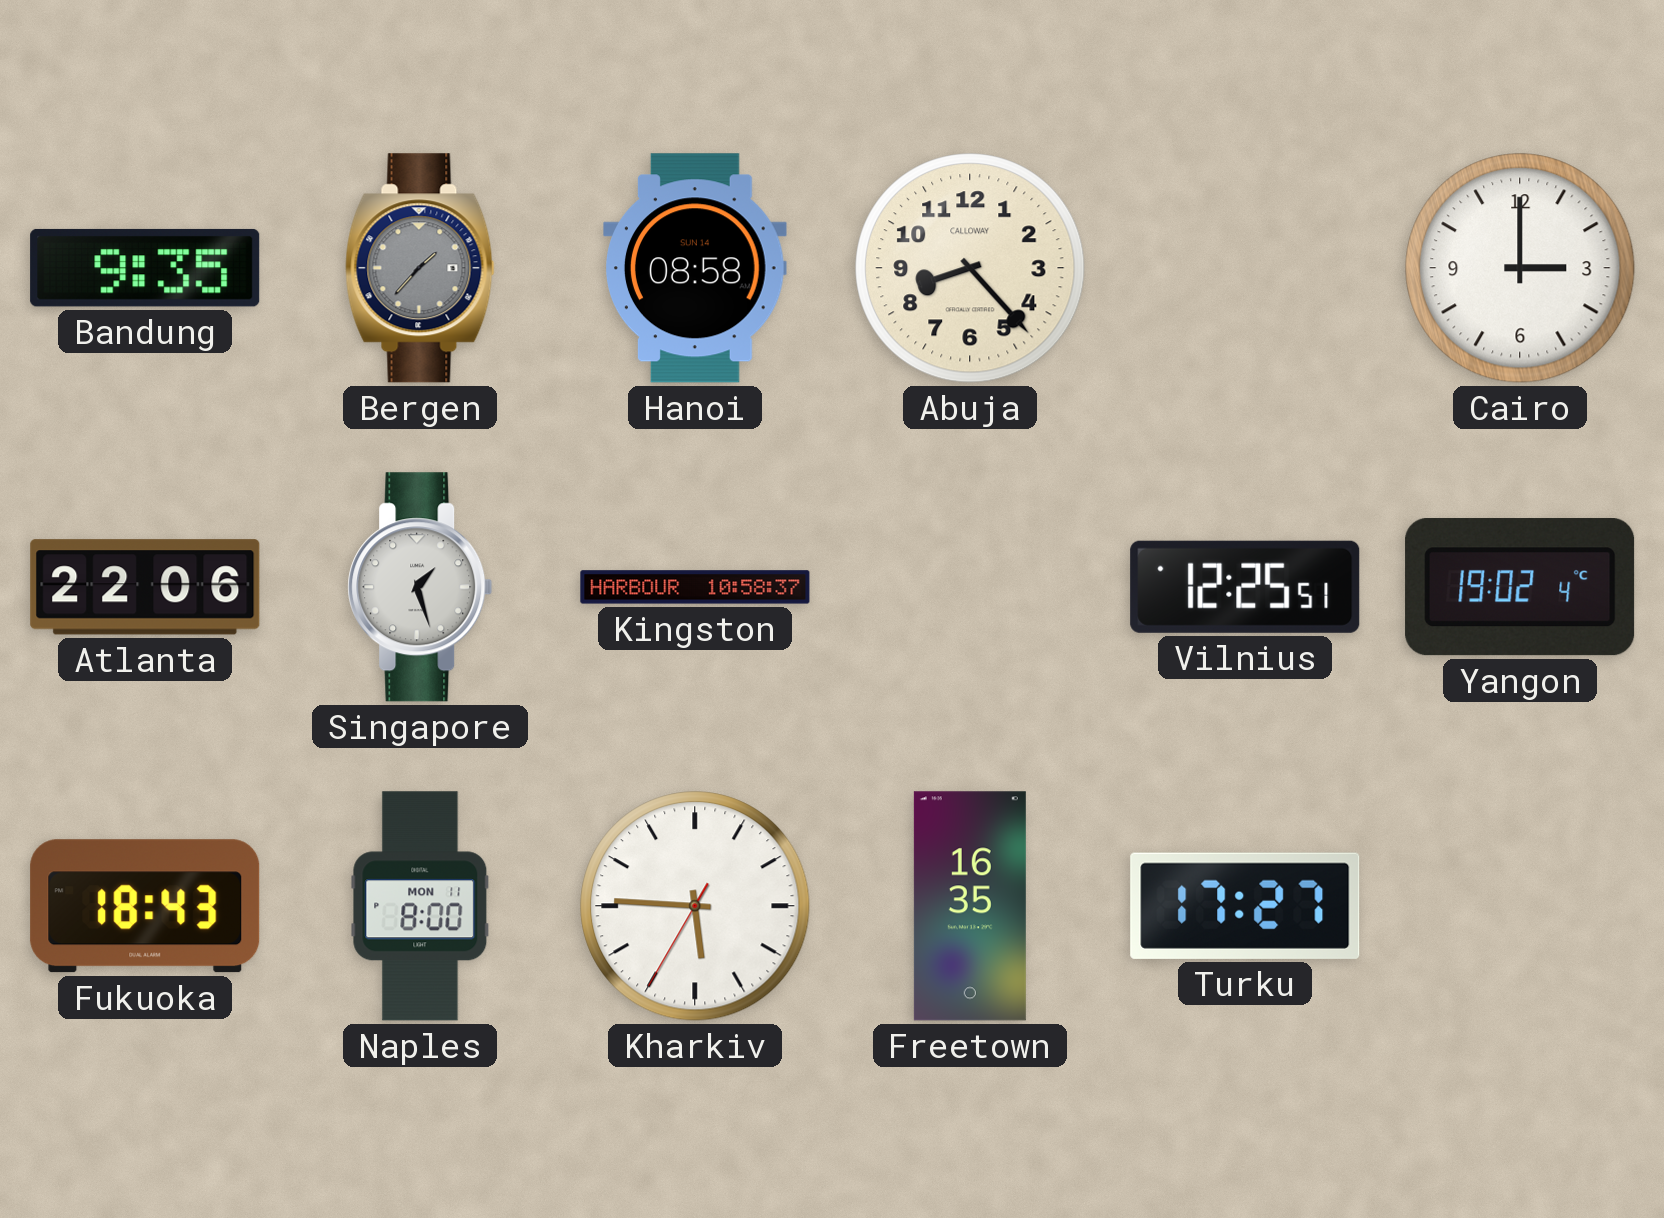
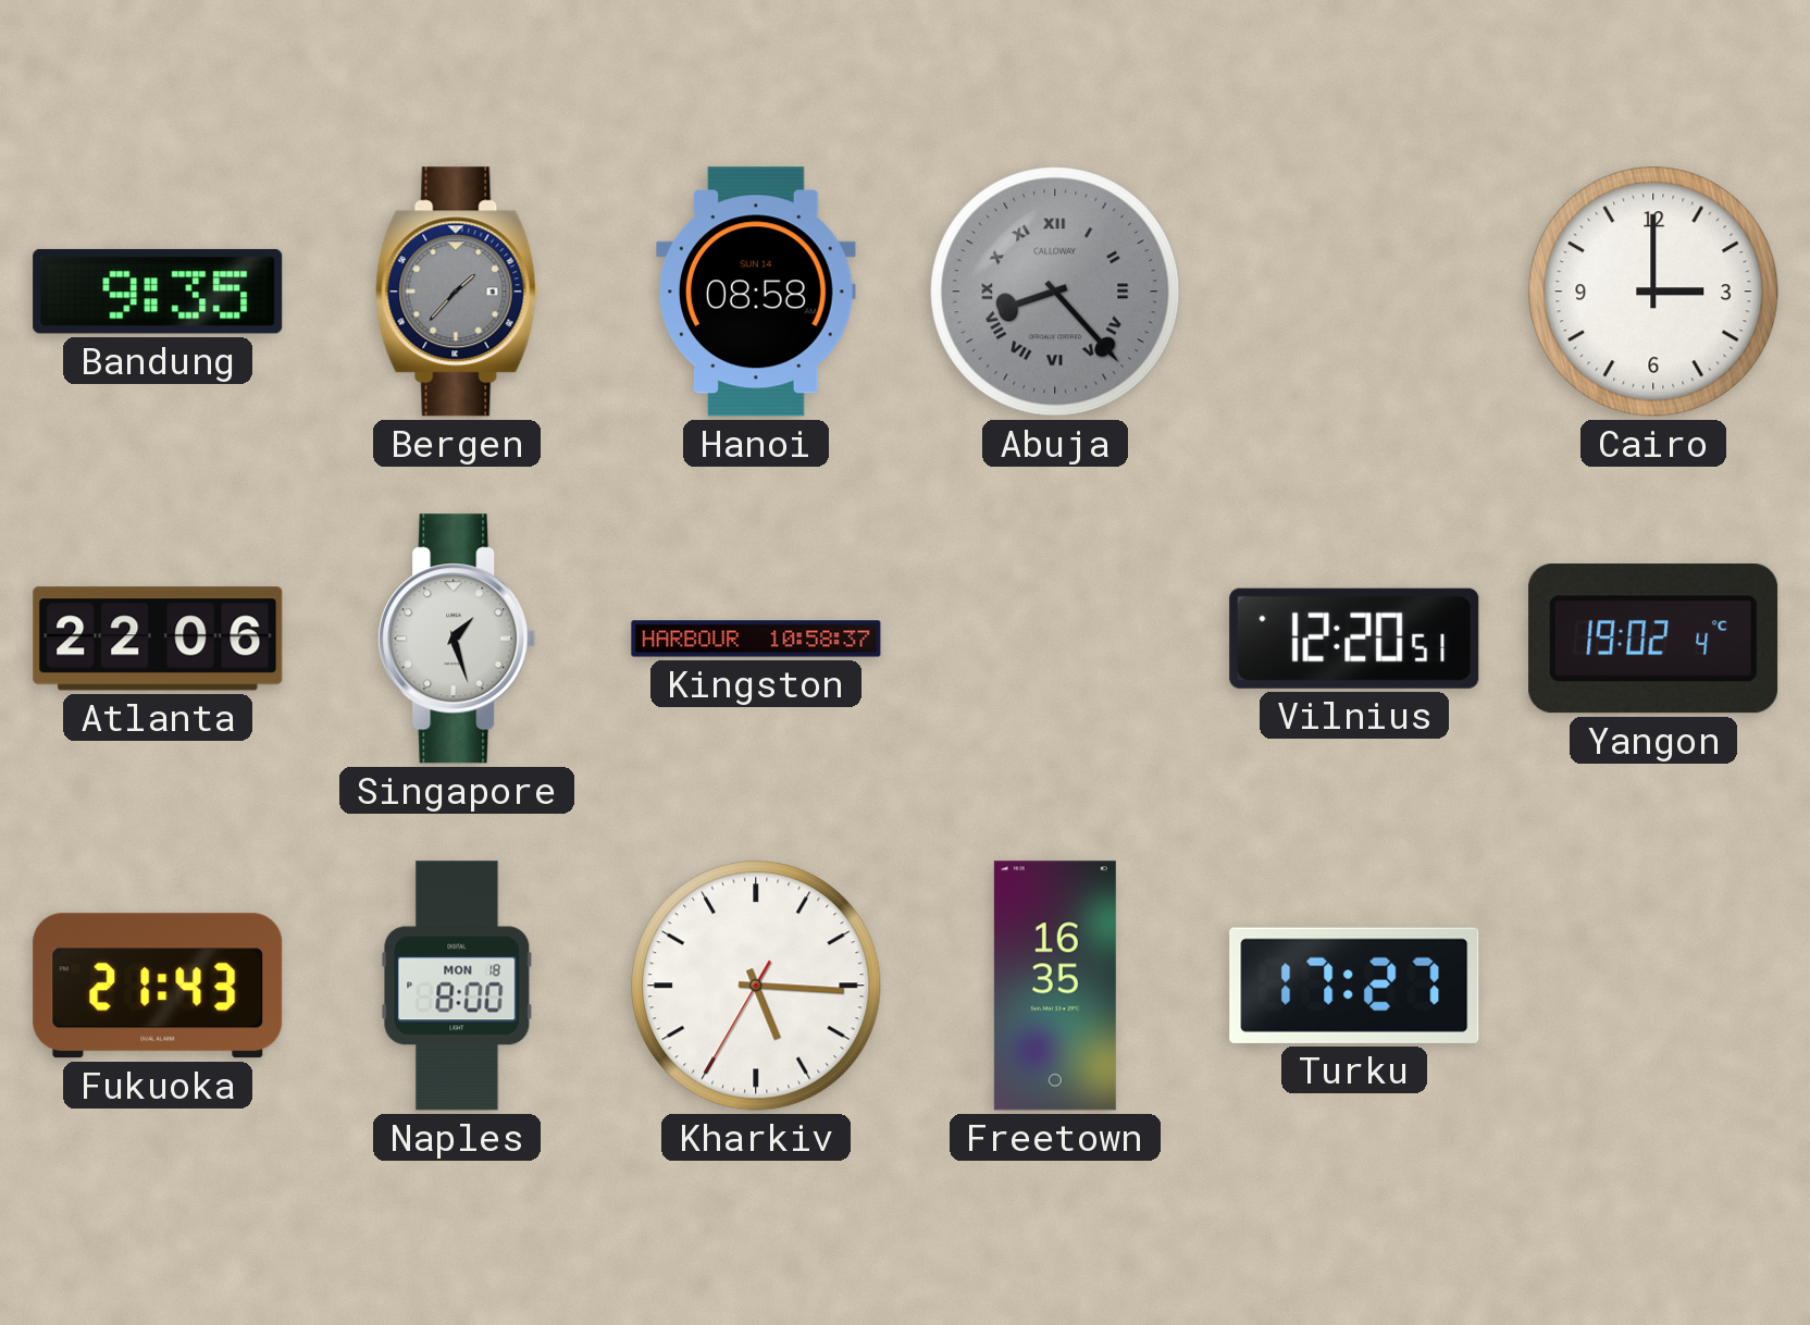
Abuja dial: cream -> grey (1055, 292)
Abuja numerals: Arabic -> Roman (1055, 292)
Vilnius: 12:25 -> 12:20 (1354, 639)
Fukuoka: 18:43 -> 21:43 (158, 986)
Naples date: MON 11 -> MON 18 (457, 986)
Kharkiv: 5:45 -> 5:15 (756, 986)
